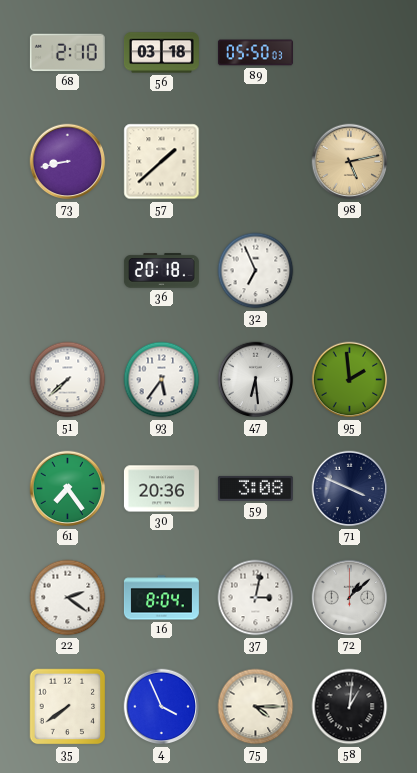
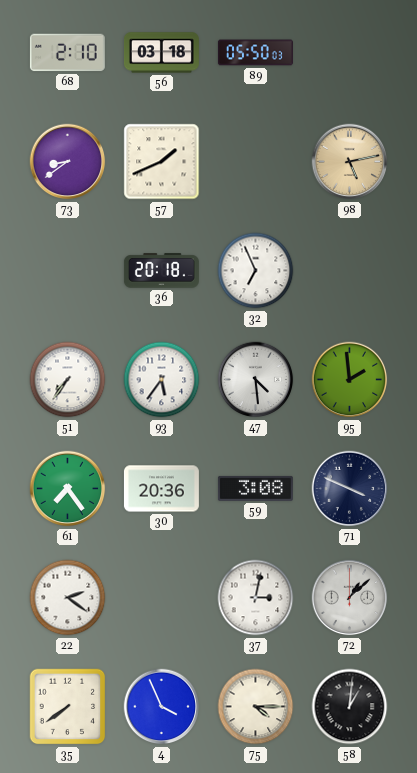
73: 8:43 -> 8:39 (68, 162)
57: 1:38 -> 1:41 (162, 162)
51: 7:38 -> 7:36 (68, 380)
47: 6:29 -> 4:29 (256, 380)
16: 8:04 -> none (161, 598)
